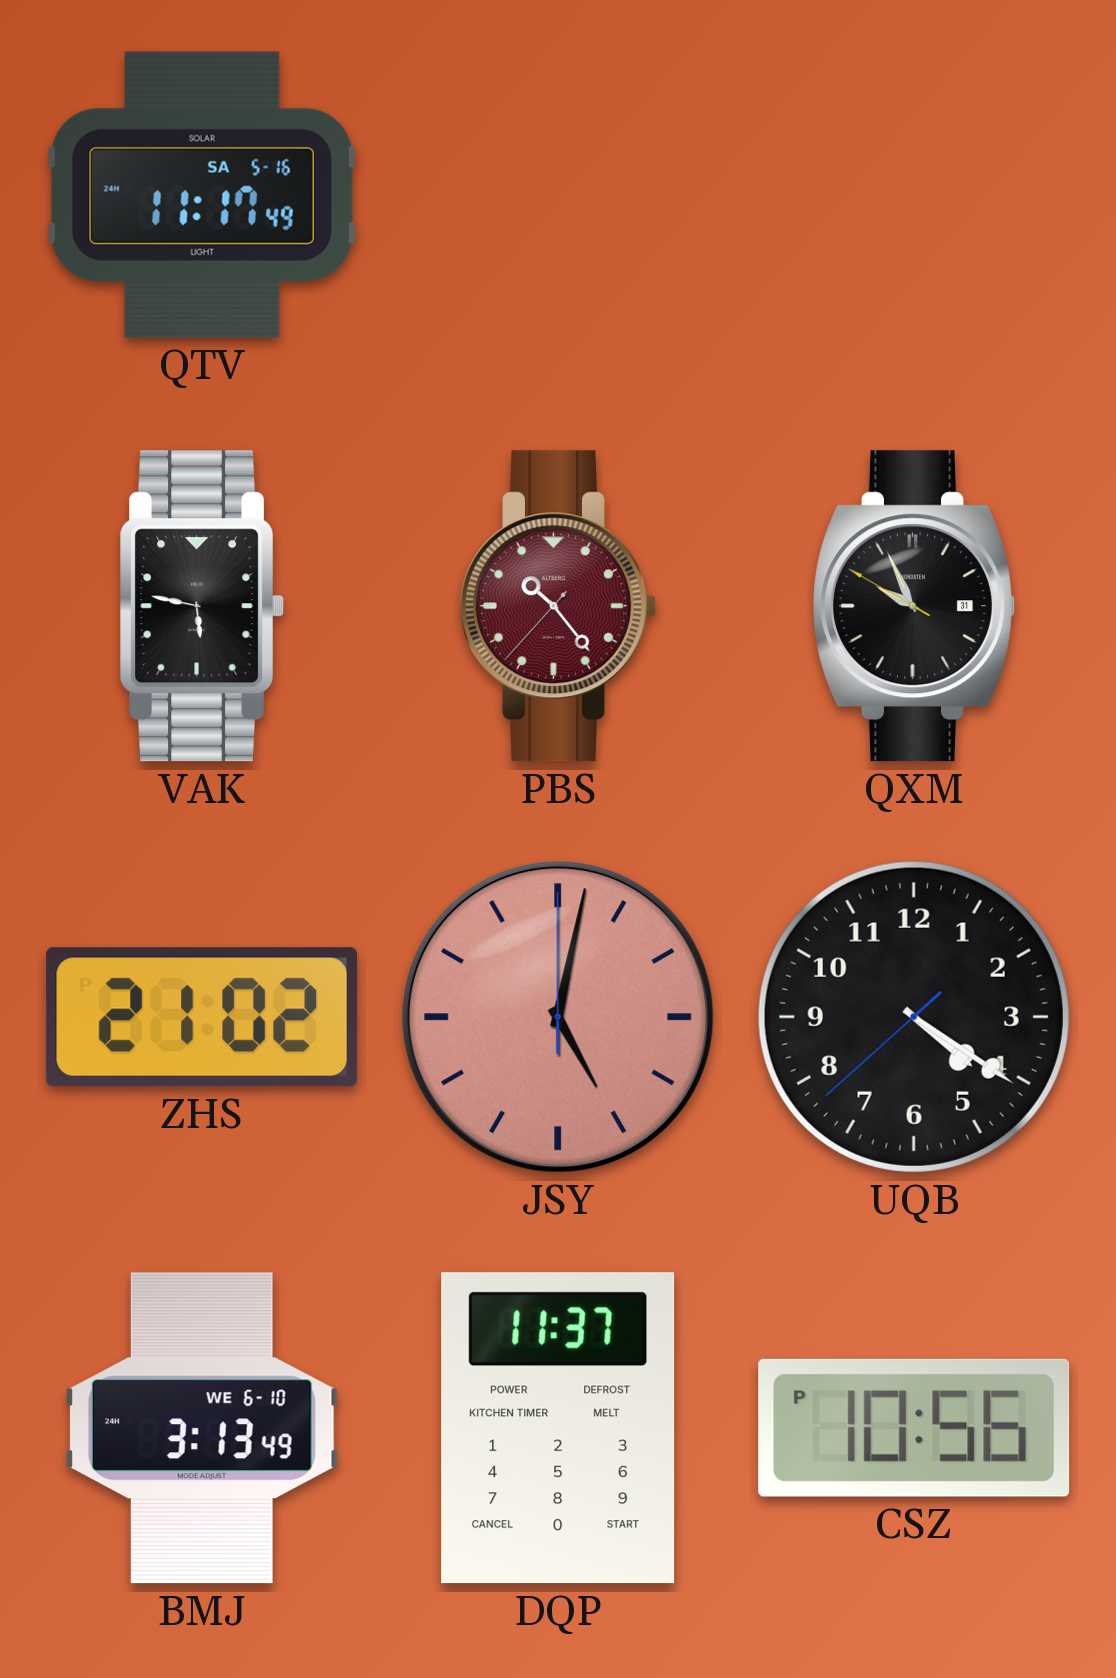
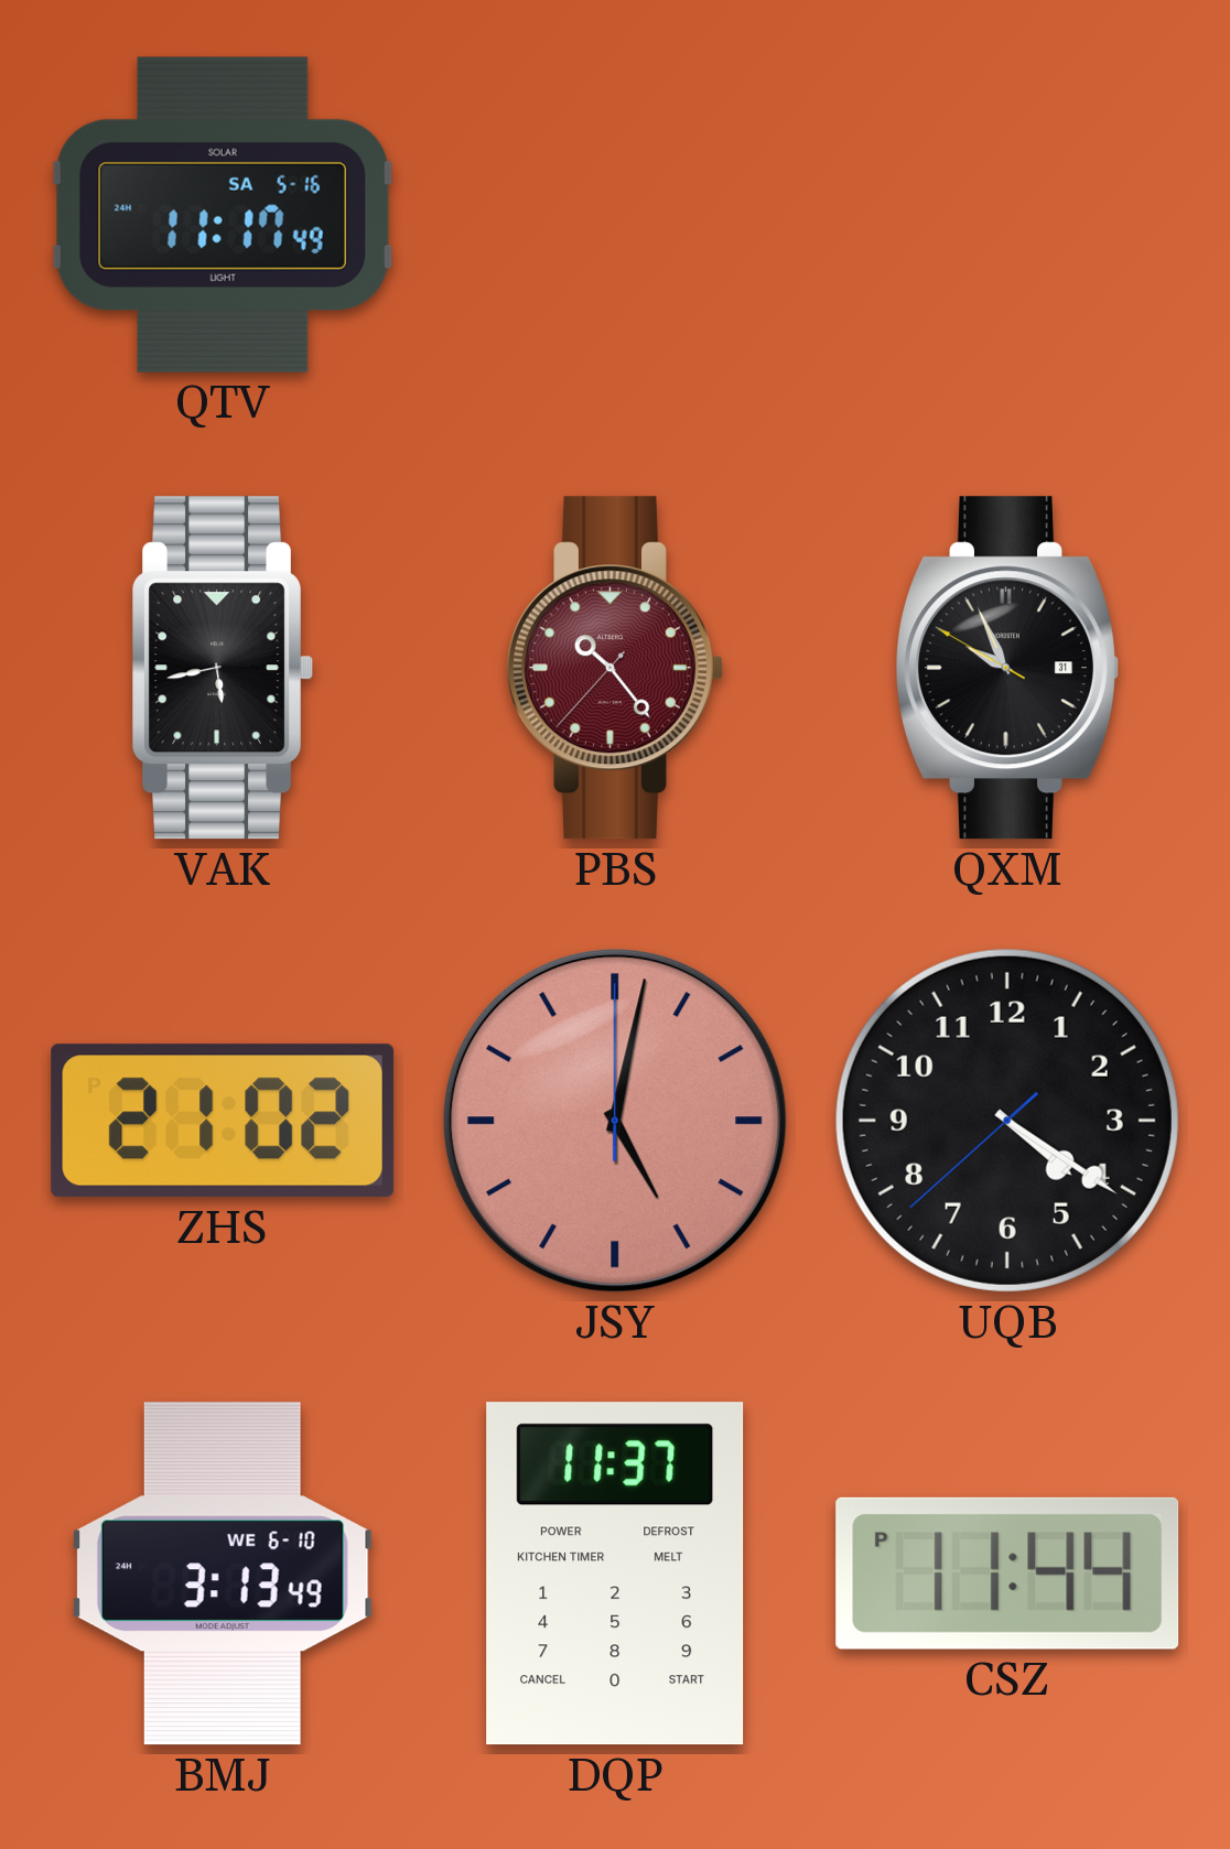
VAK: 5:47 -> 5:43 (222, 668)
CSZ: 10:56 -> 11:44 (1007, 1574)
